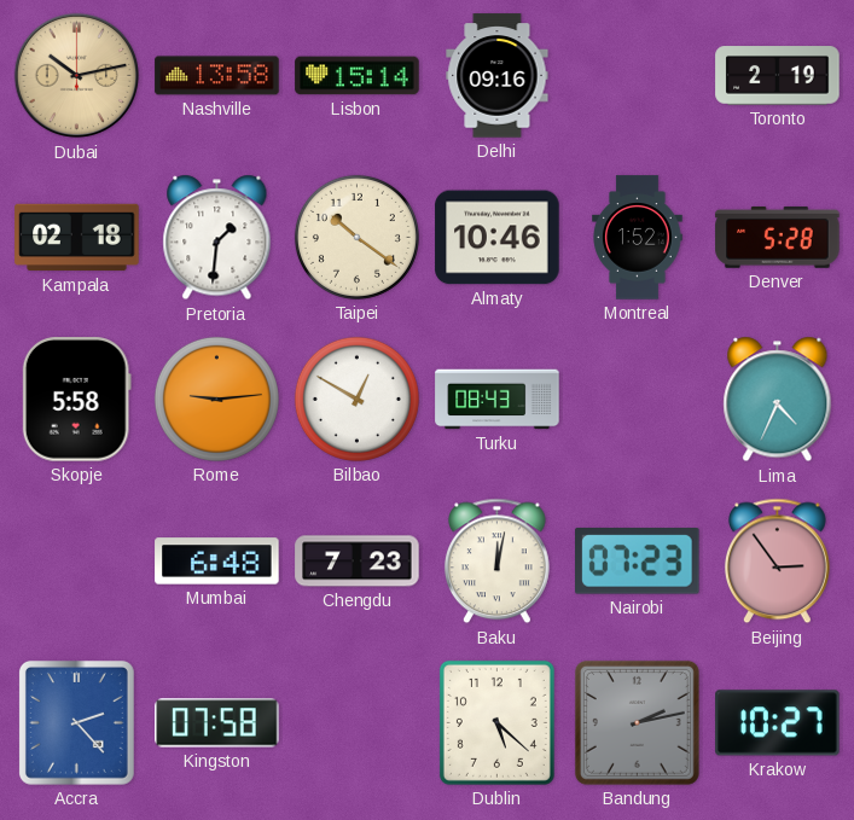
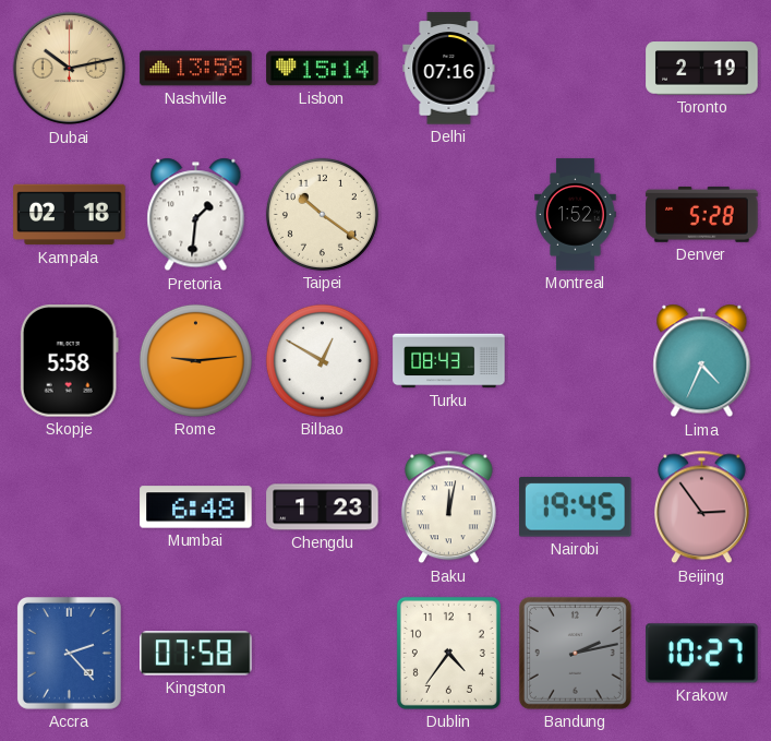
Delhi: 09:16 -> 07:16 (449, 69)
Almaty: 10:46 -> none (498, 238)
Chengdu: 7:23 -> 1:23 (323, 507)
Nairobi: 07:23 -> 19:45 (576, 507)
Dublin: 5:22 -> 4:36 (448, 653)
